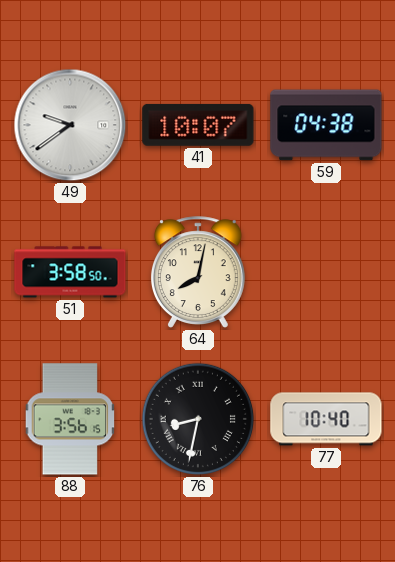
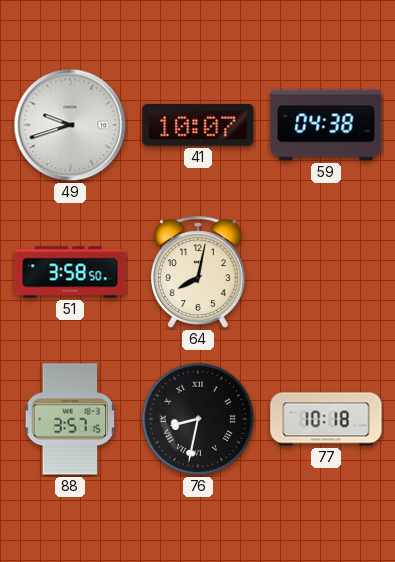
49: 9:39 -> 9:42 (70, 125)
88: 3:56 -> 3:57 (70, 419)
77: 10:40 -> 10:18 (326, 419)
